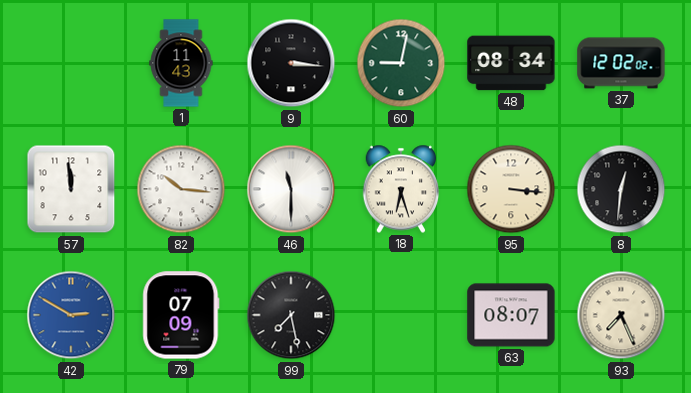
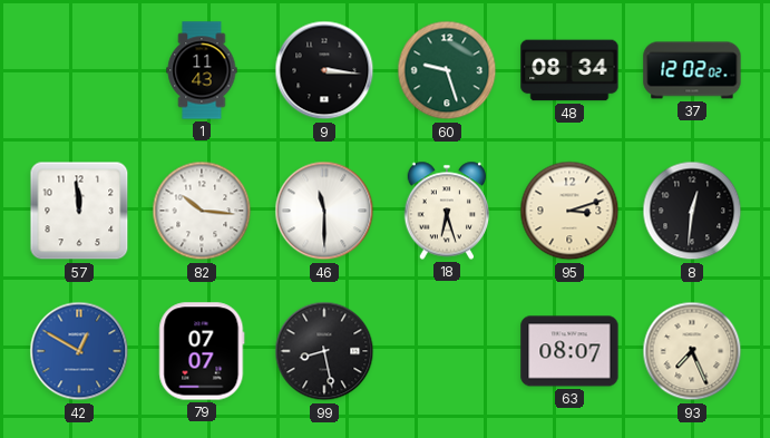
60: 9:02 -> 9:27 (447, 70)
95: 3:16 -> 3:12 (569, 211)
42: 2:50 -> 12:50 (79, 351)
79: 07:09 -> 07:07 (202, 351)
99: 7:28 -> 8:28 (324, 351)
